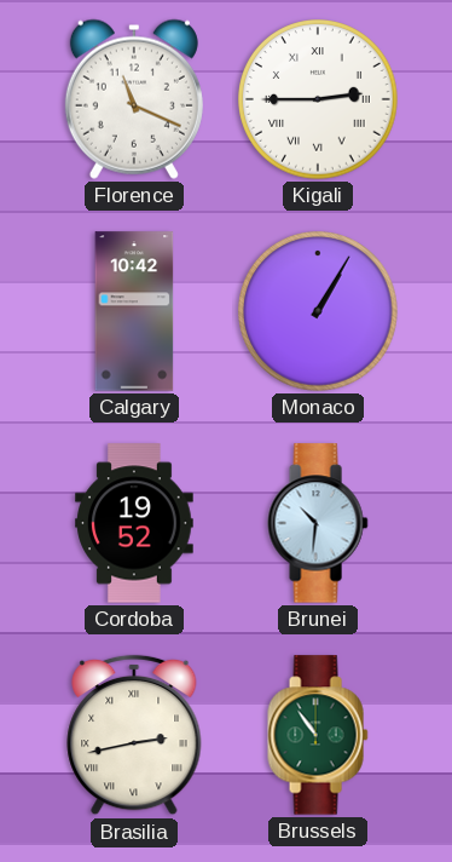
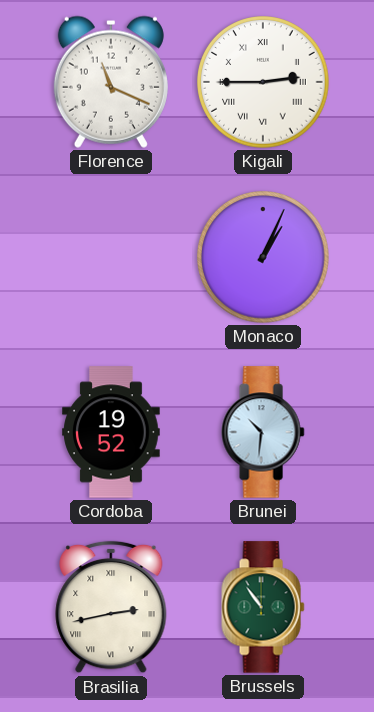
Calgary: 10:42 -> none (134, 311)
Monaco: 1:05 -> 1:04 (264, 258)
